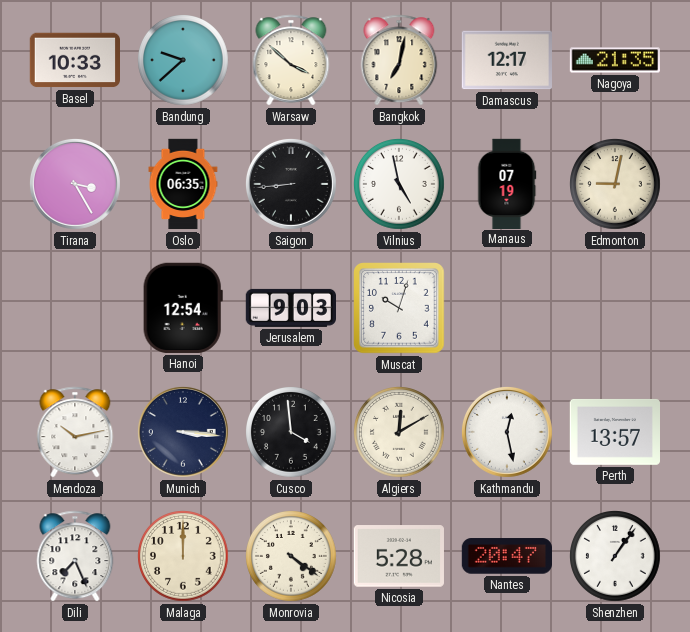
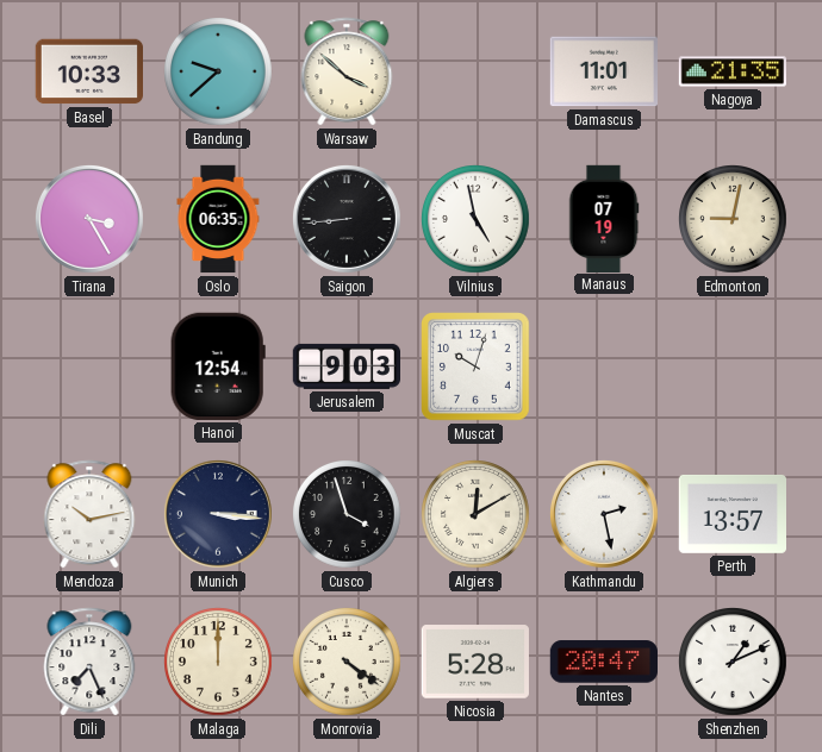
Bangkok: 7:02 -> none (399, 60)
Damascus: 12:17 -> 11:01 (603, 71)
Cusco: 3:59 -> 3:57 (348, 515)
Kathmandu: 12:28 -> 2:28 (604, 514)
Shenzhen: 1:06 -> 1:11 (734, 663)
